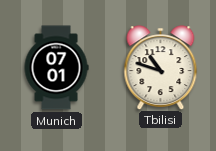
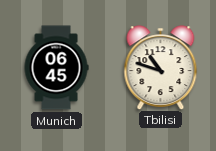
Munich: 07:01 -> 06:45 (56, 68)
